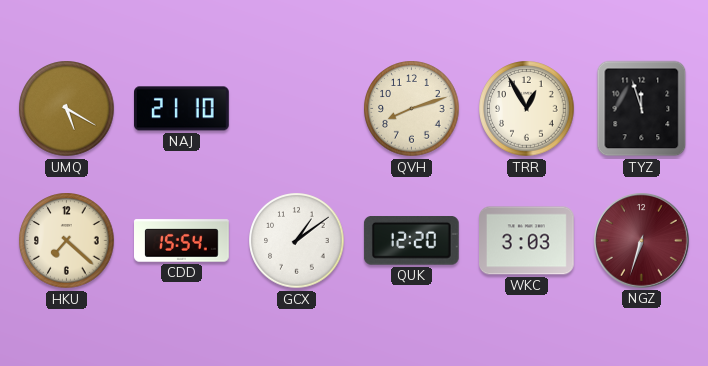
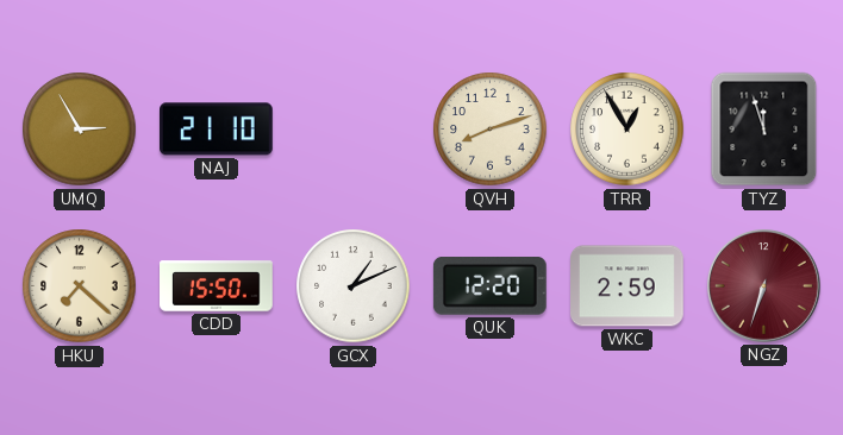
UMQ: 5:20 -> 2:55 (80, 130)
CDD: 15:54 -> 15:50 (217, 286)
GCX: 1:09 -> 1:11 (354, 286)
WKC: 3:03 -> 2:59 (627, 286)
